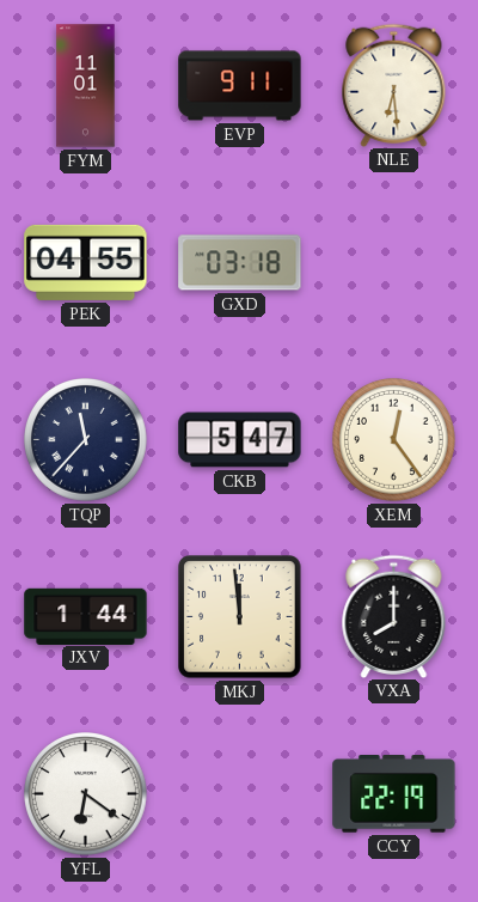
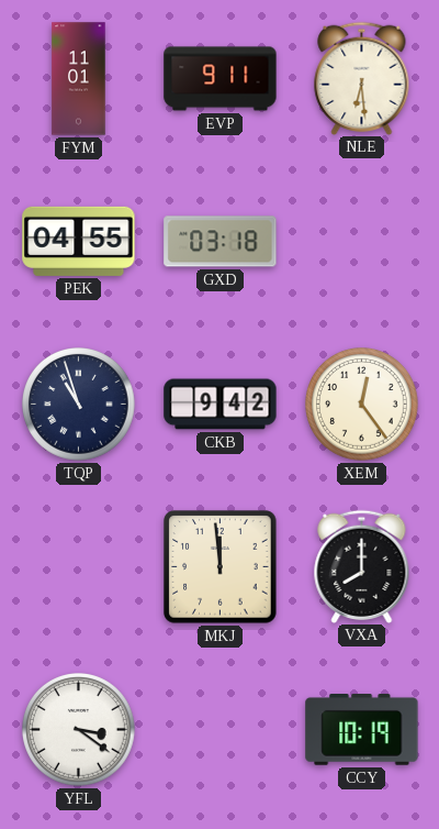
TQP: 11:37 -> 10:57 (79, 405)
CKB: 5:47 -> 9:42 (221, 405)
JXV: 1:44 -> none (86, 616)
YFL: 6:21 -> 3:21 (79, 730)
CCY: 22:19 -> 10:19 (362, 730)
